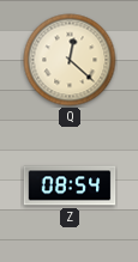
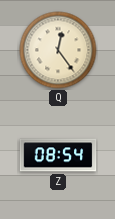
Q: 12:22 -> 12:24 (58, 50)
